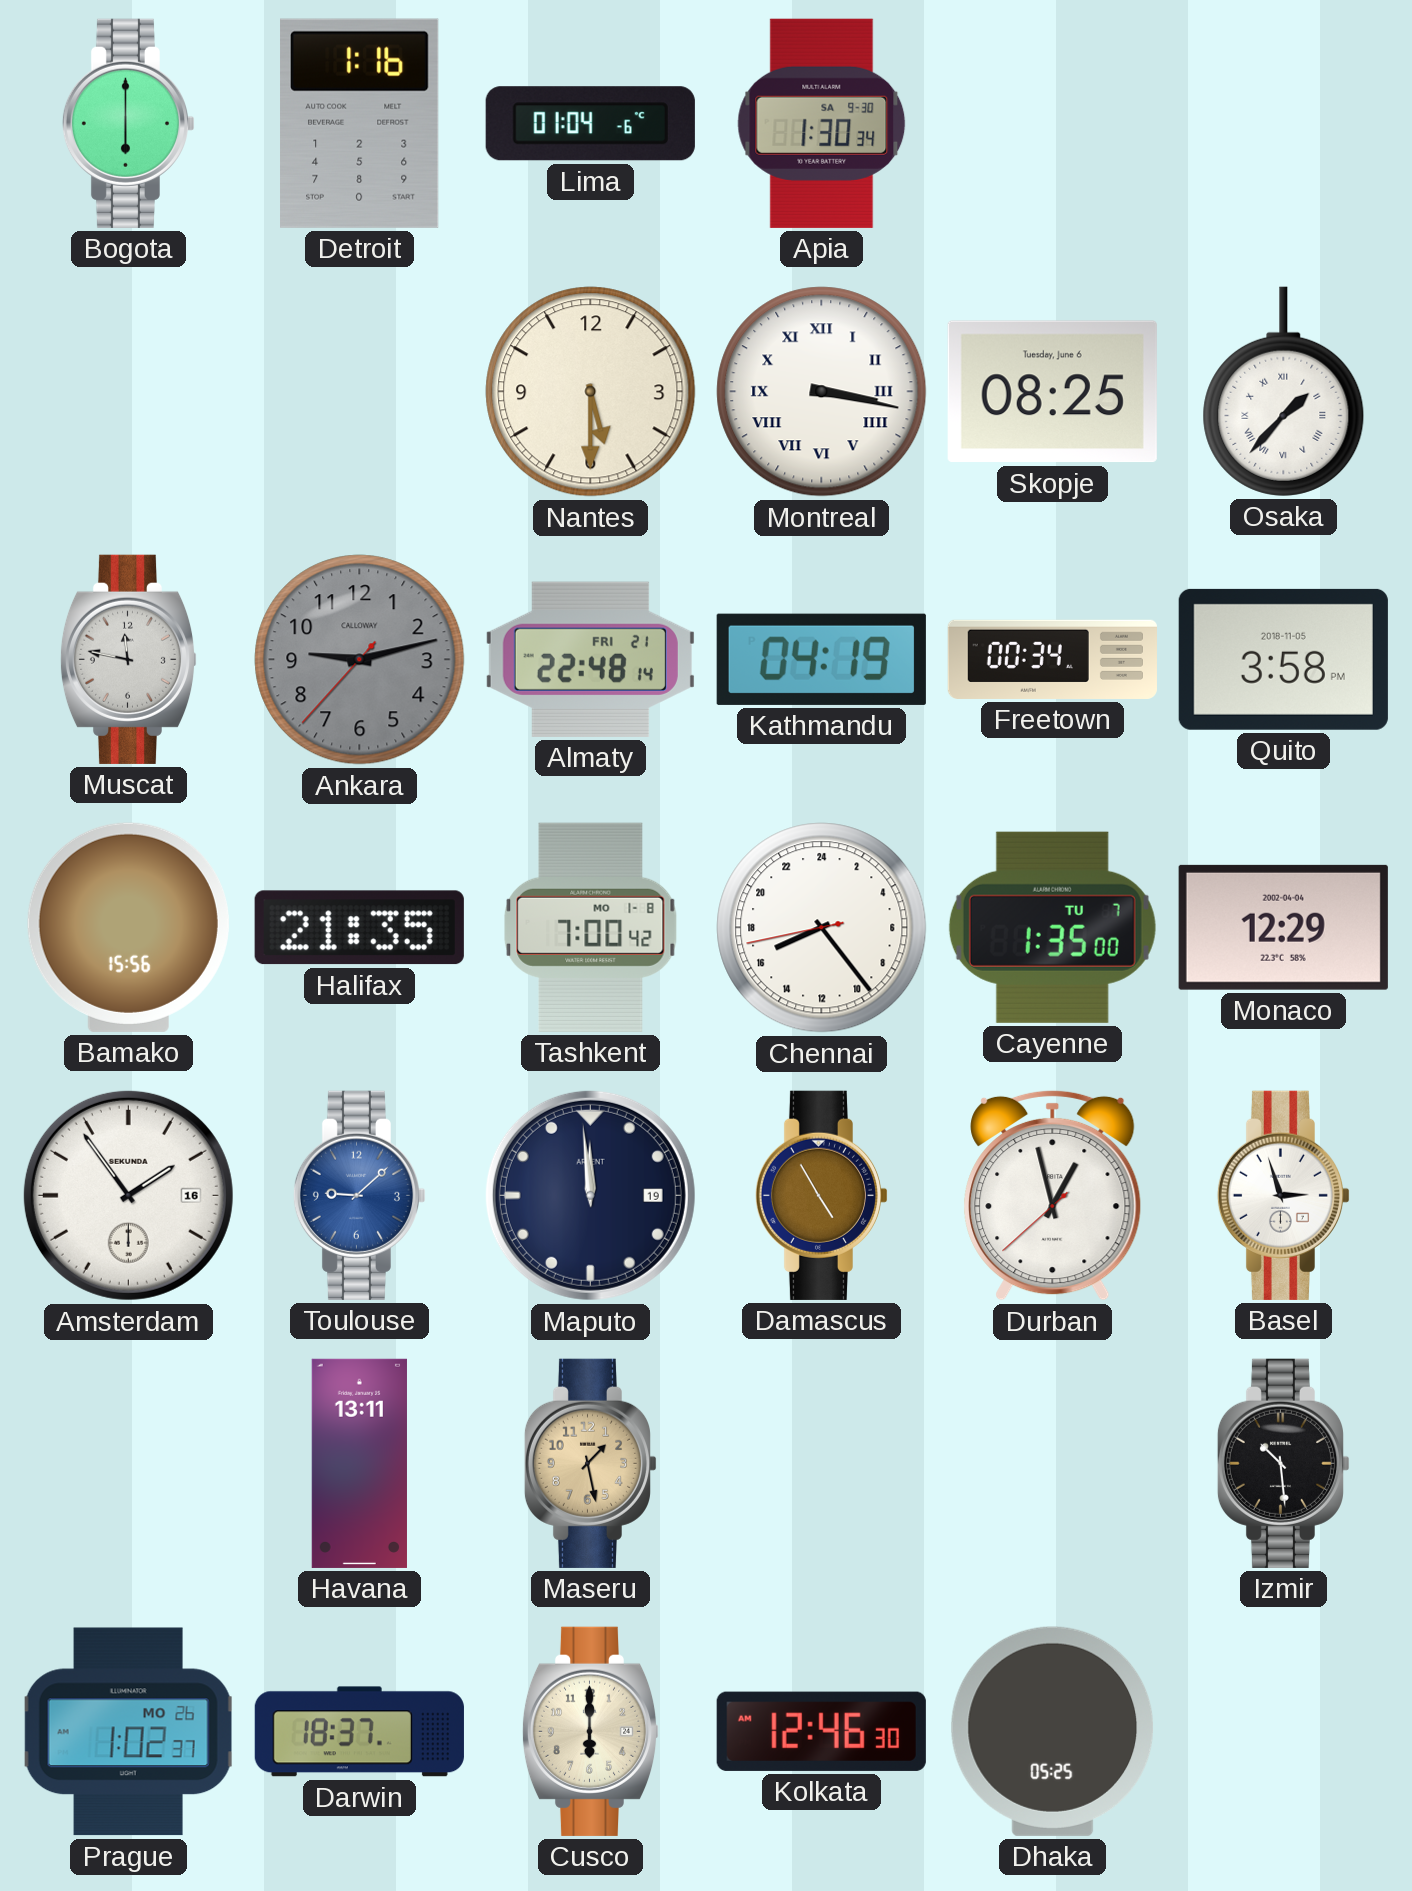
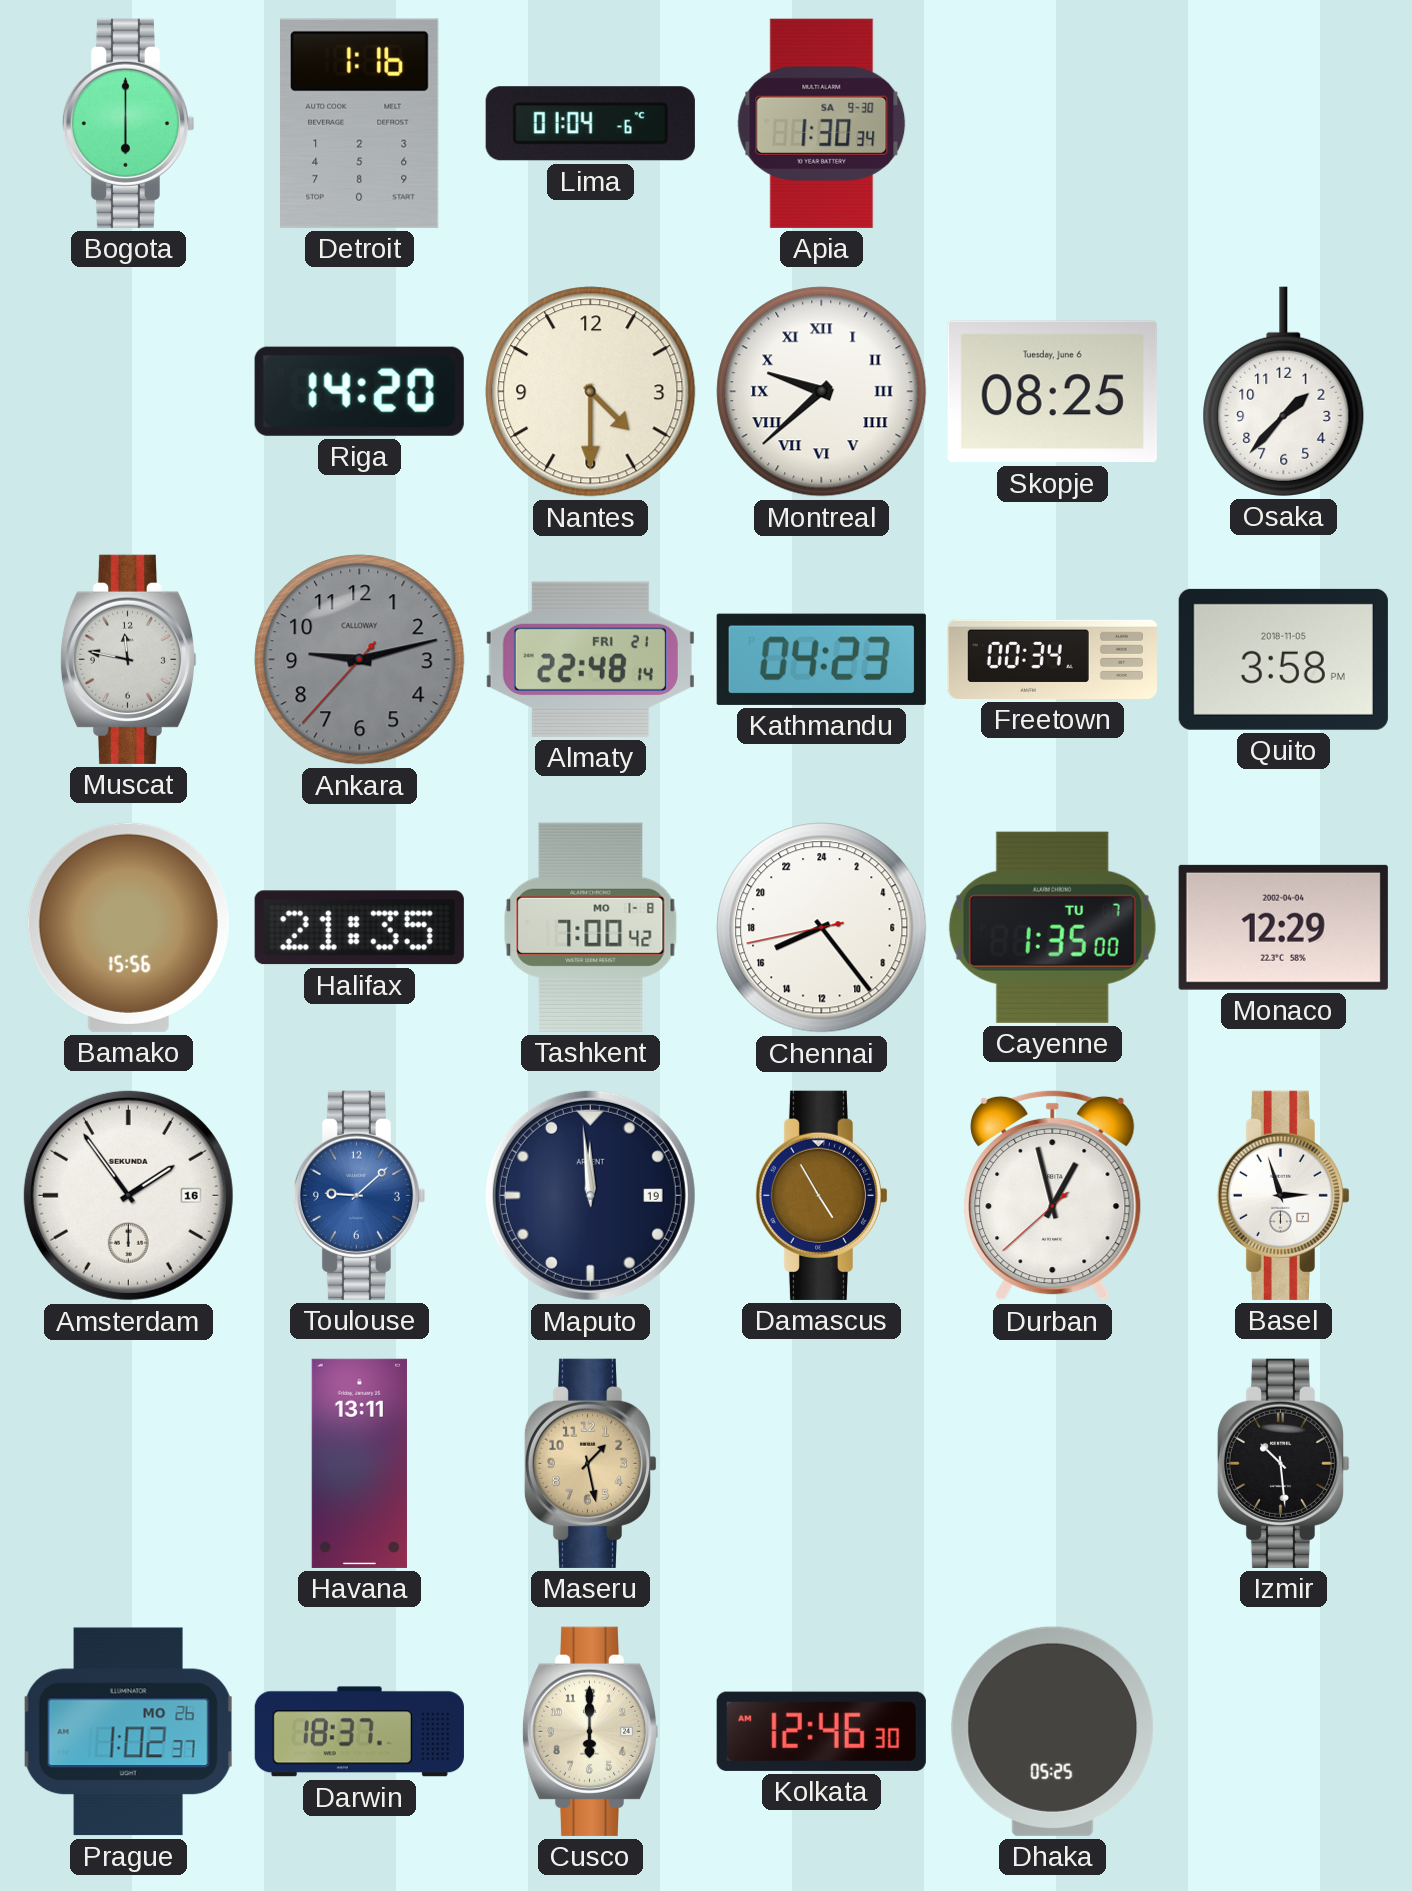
Riga: none -> 14:20 (359, 391)
Nantes: 5:30 -> 4:30 (591, 392)
Montreal: 3:17 -> 9:38 (822, 392)
Osaka numerals: Roman -> Arabic (1284, 391)
Kathmandu: 04:19 -> 04:23 (821, 659)
